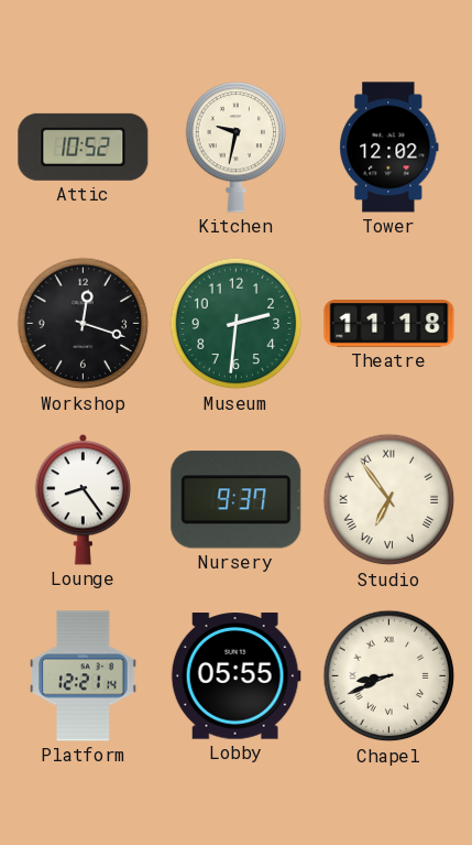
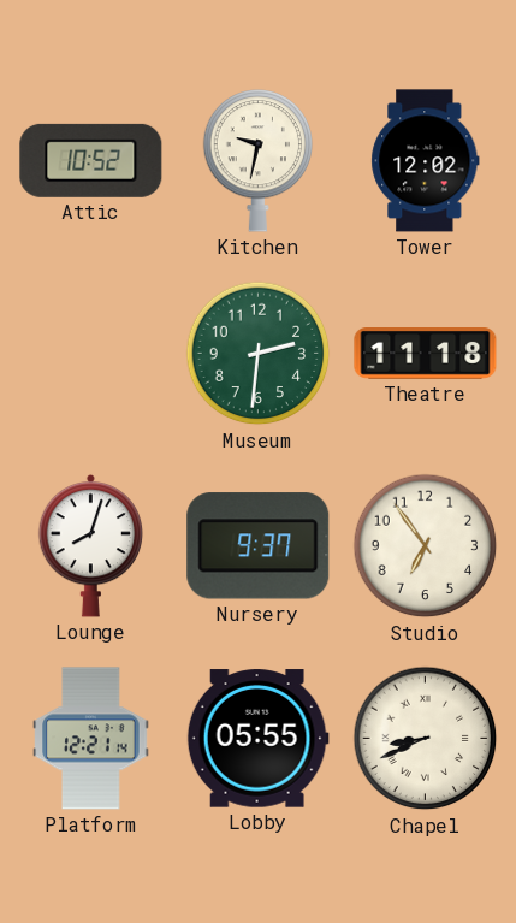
Workshop: 12:18 -> none (84, 324)
Lounge: 8:24 -> 8:03 (91, 545)
Studio numerals: Roman -> Arabic (426, 546)
